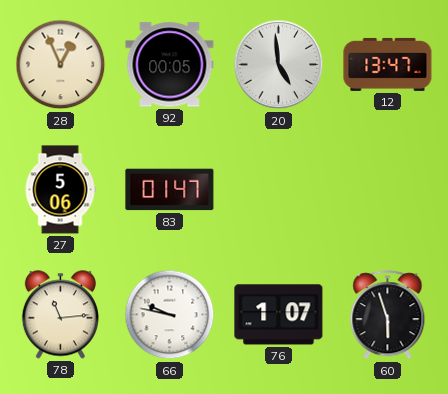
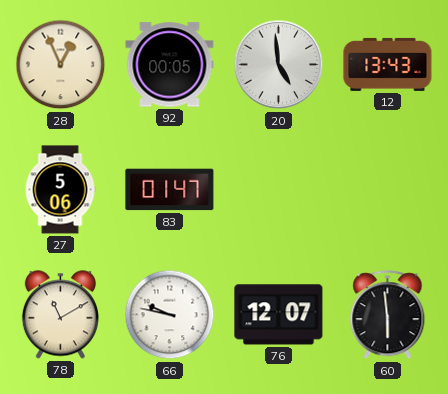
12: 13:47 -> 13:43 (388, 64)
78: 11:14 -> 11:10 (60, 315)
76: 1:07 -> 12:07 (279, 315)
60: 5:57 -> 5:59 (388, 315)
